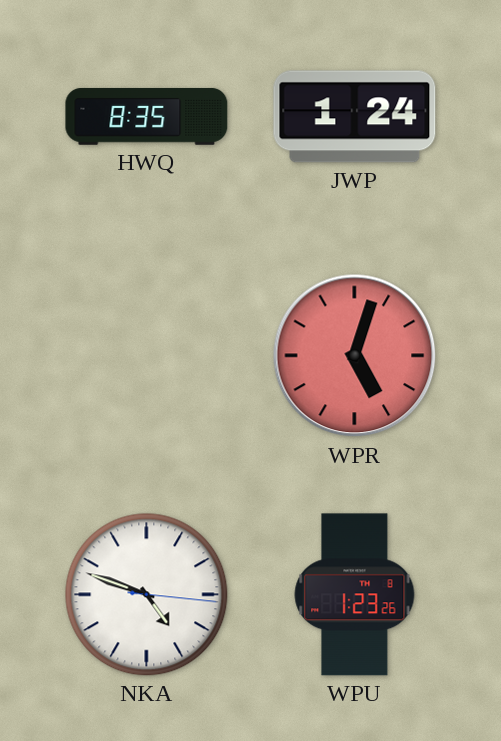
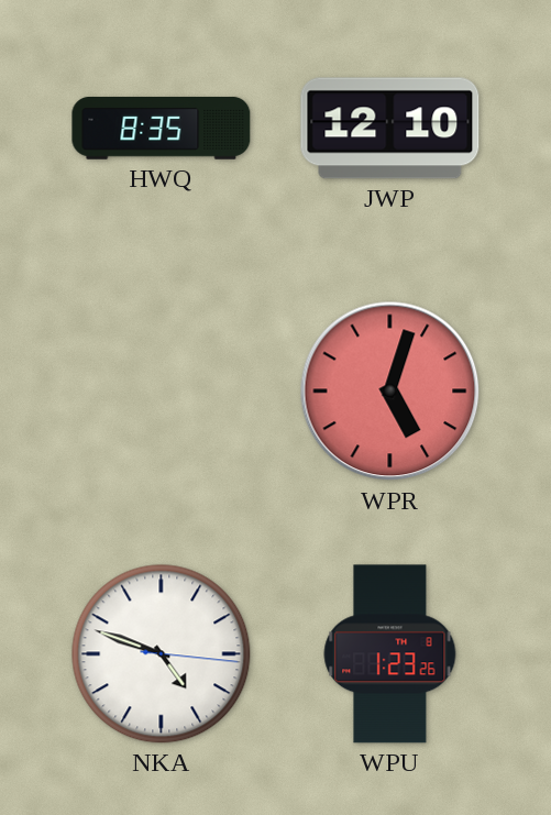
JWP: 1:24 -> 12:10 (390, 129)
